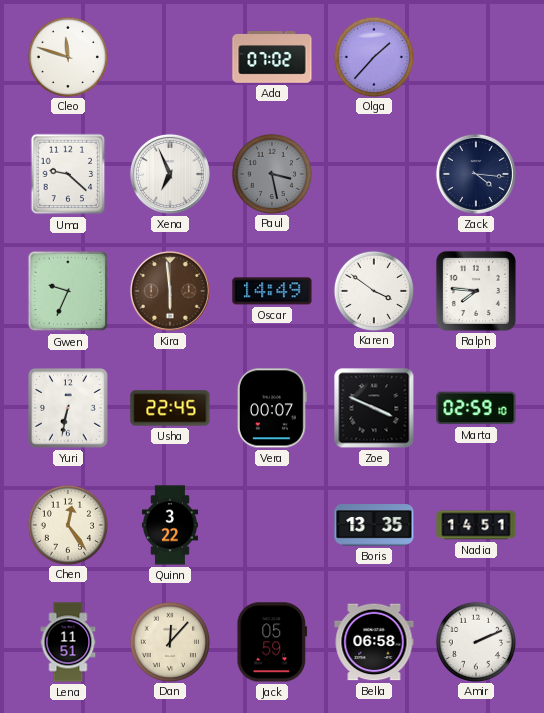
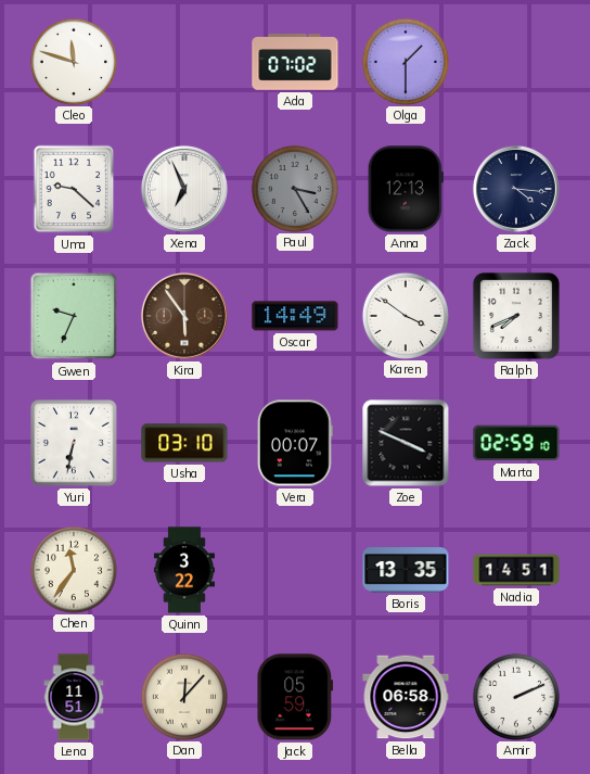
Olga: 1:37 -> 1:30 (405, 61)
Paul: 3:28 -> 3:25 (294, 188)
Anna: none -> 12:13 (406, 189)
Kira: 5:59 -> 5:54 (184, 316)
Ralph: 7:46 -> 7:41 (516, 316)
Usha: 22:45 -> 03:10 (184, 443)
Chen: 12:24 -> 11:36 (73, 569)
